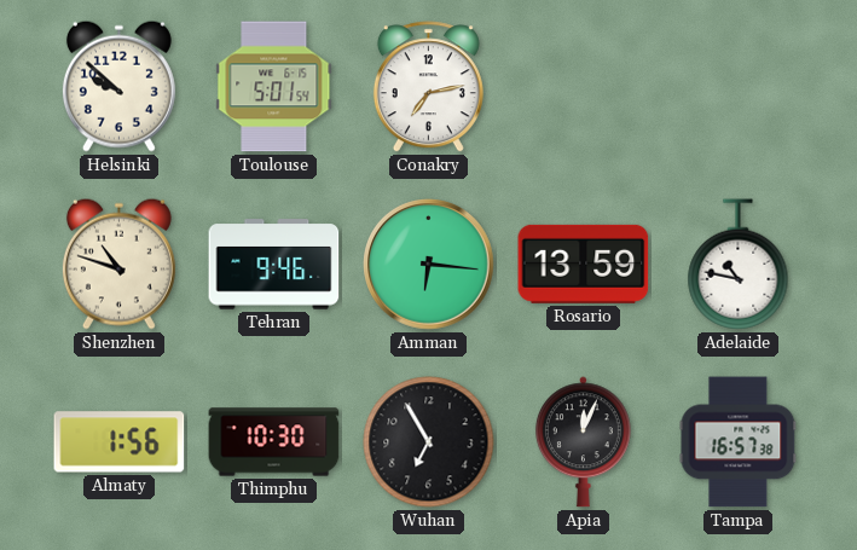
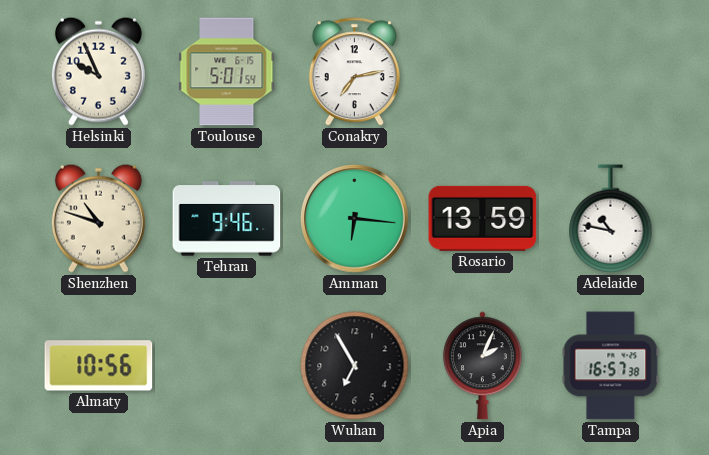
Helsinki: 9:52 -> 9:56 (98, 71)
Almaty: 1:56 -> 10:56 (99, 366)
Thimphu: 10:30 -> none (274, 442)
Apia: 12:04 -> 2:04 (482, 366)
